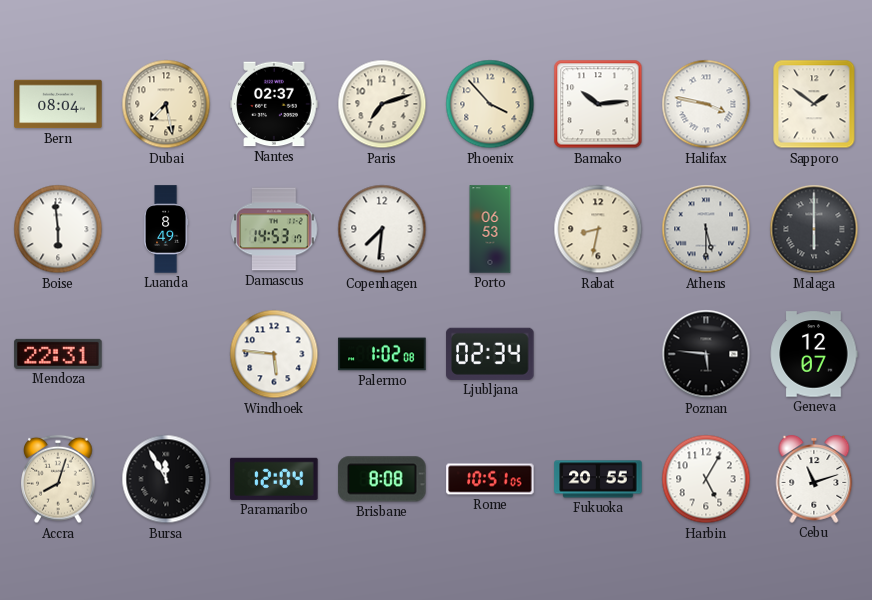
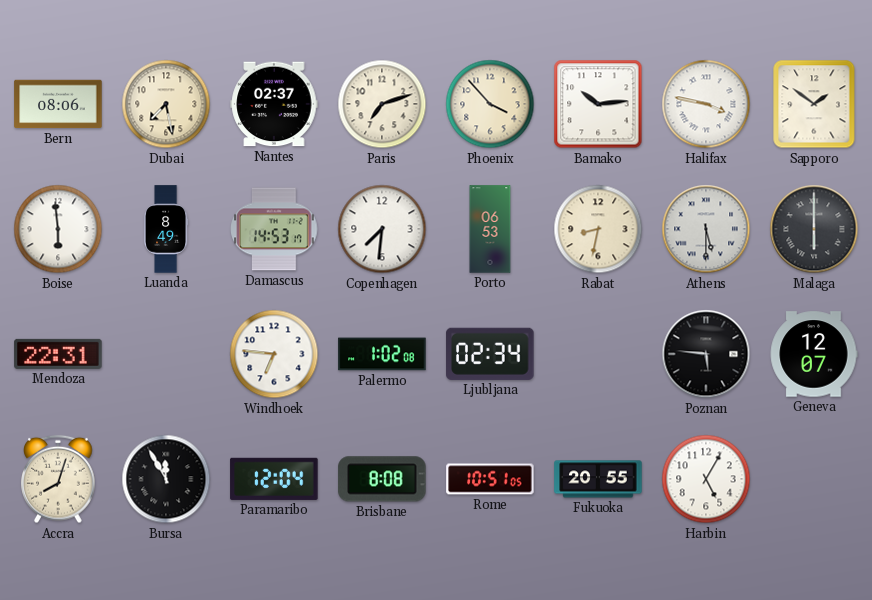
Bern: 08:04 -> 08:06 (58, 104)
Windhoek: 5:46 -> 6:46 (274, 354)
Cebu: 11:12 -> none (814, 479)
